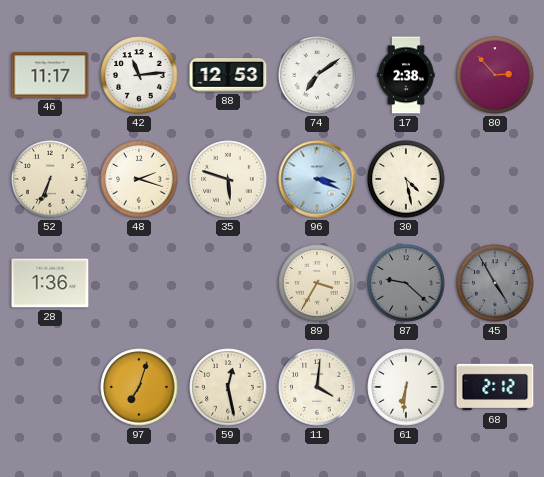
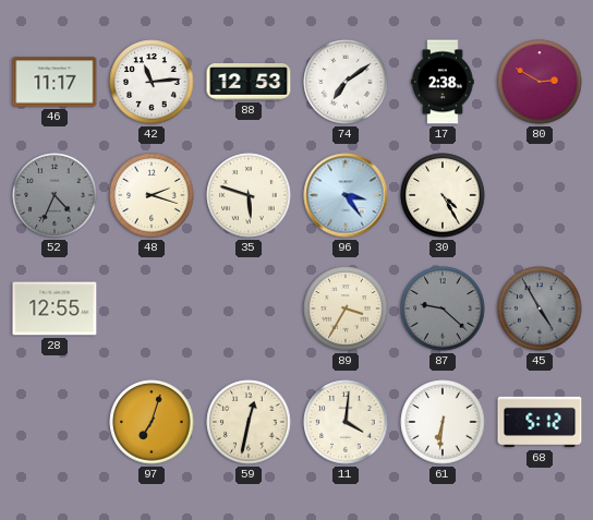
80: 2:53 -> 2:50 (540, 82)
52: 6:34 -> 4:34 (55, 195)
52 dial: cream -> grey (55, 195)
96: 3:19 -> 3:24 (346, 195)
30: 4:28 -> 4:25 (443, 195)
28: 1:36 -> 12:55 (55, 309)
59: 12:28 -> 12:32 (249, 422)
68: 2:12 -> 5:12 (540, 422)
